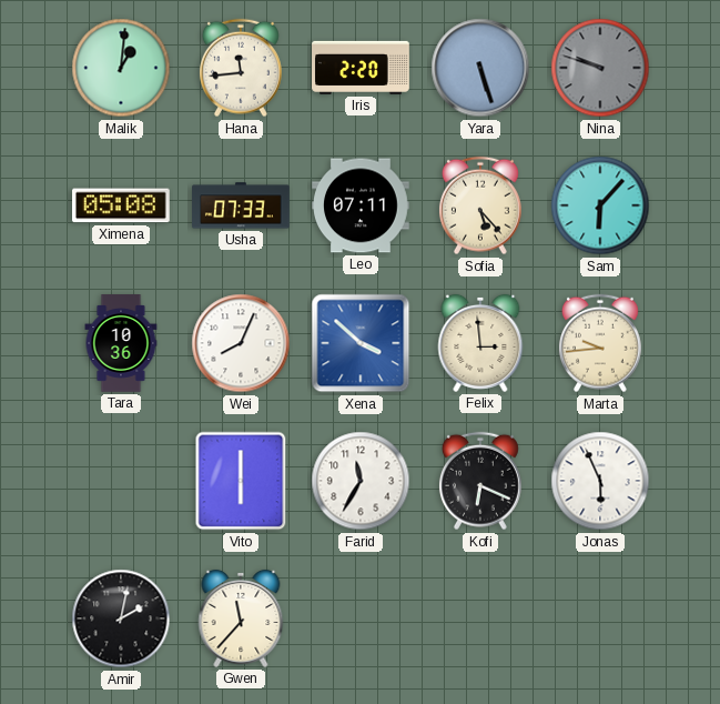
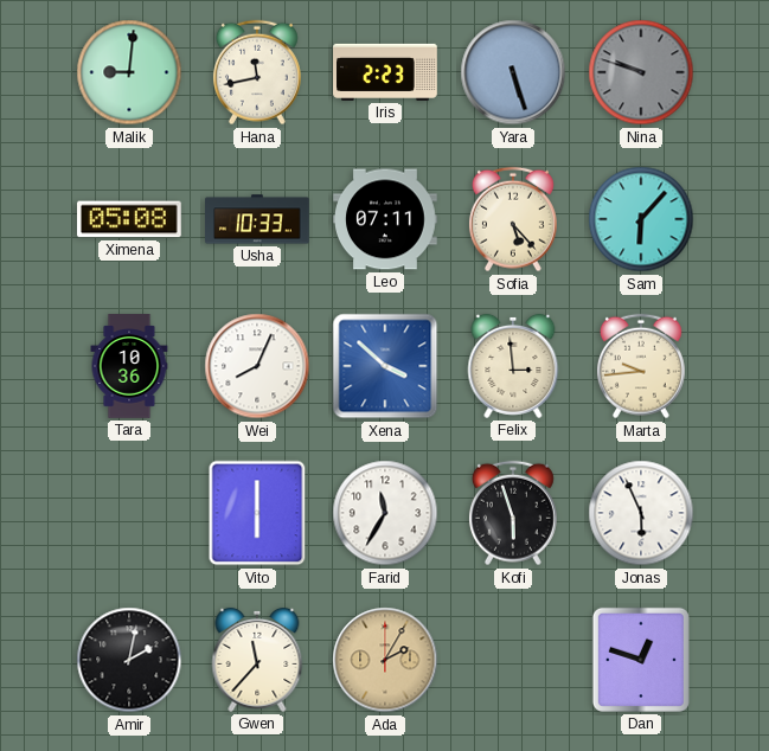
Malik: 1:01 -> 9:01 (129, 72)
Hana: 11:44 -> 11:43 (257, 72)
Iris: 2:20 -> 2:23 (385, 72)
Usha: 07:33 -> 10:33 (258, 219)
Kofi: 6:19 -> 5:57 (513, 513)
Ada: none -> 2:05 (385, 660)
Dan: none -> 12:48 (641, 660)
